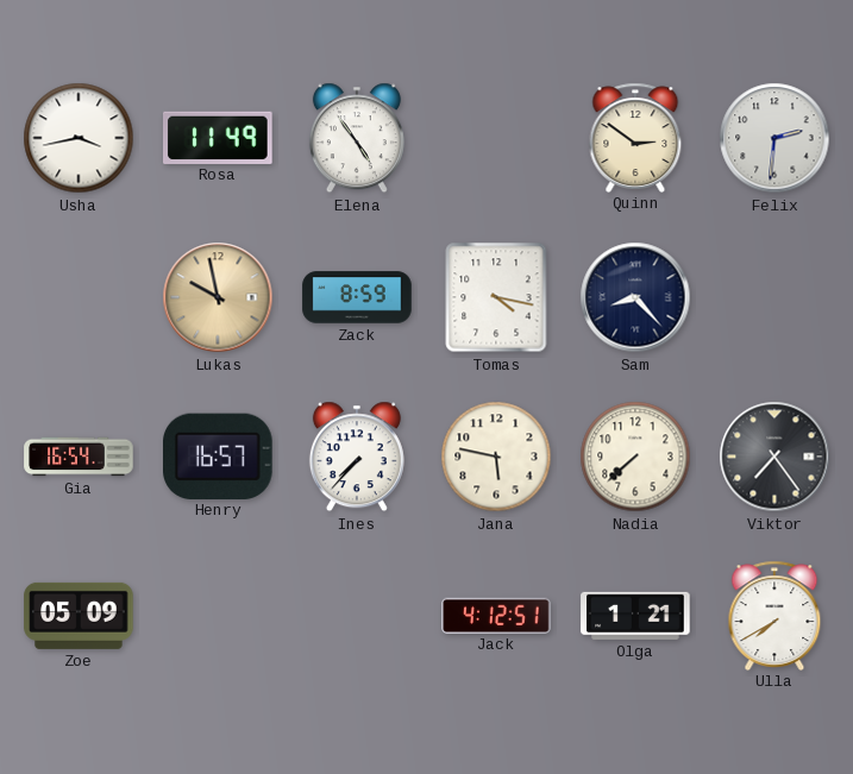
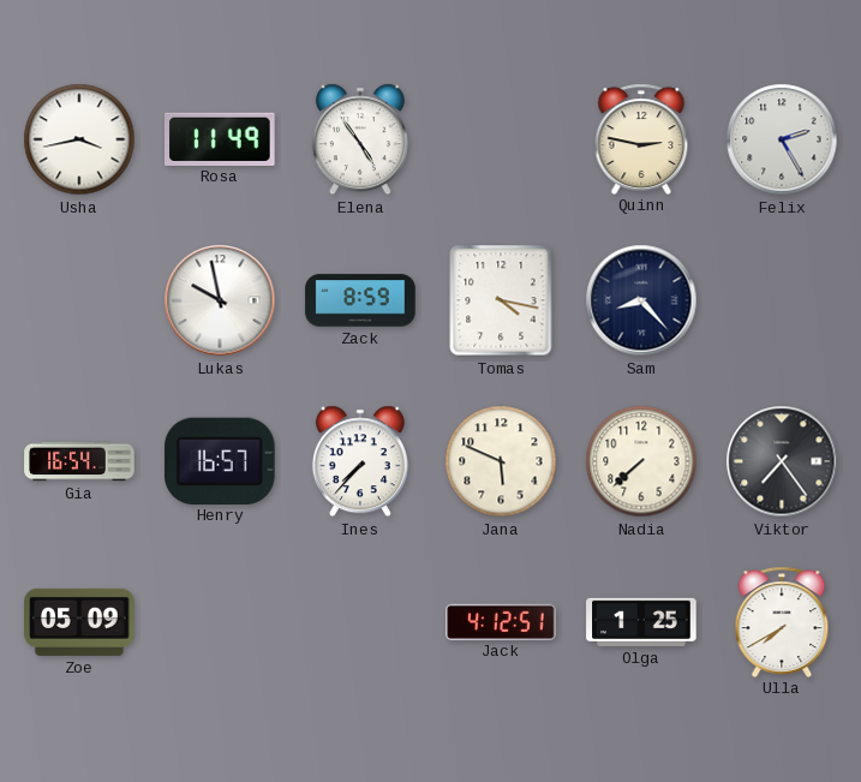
Quinn: 2:51 -> 2:47 (641, 138)
Felix: 2:31 -> 2:25 (782, 139)
Lukas dial: champagne -> white (220, 300)
Jana: 5:47 -> 5:49 (501, 461)
Olga: 1:21 -> 1:25 (641, 622)
